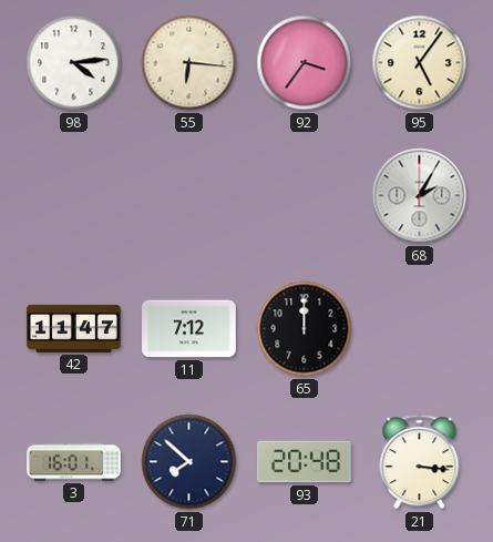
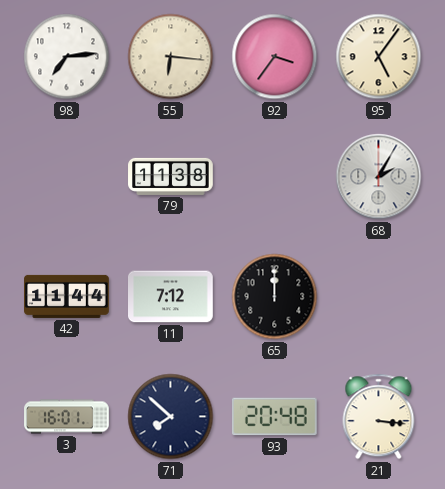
98: 4:14 -> 7:14 (67, 57)
79: none -> 11:38 (171, 176)
42: 11:47 -> 11:44 (67, 296)
